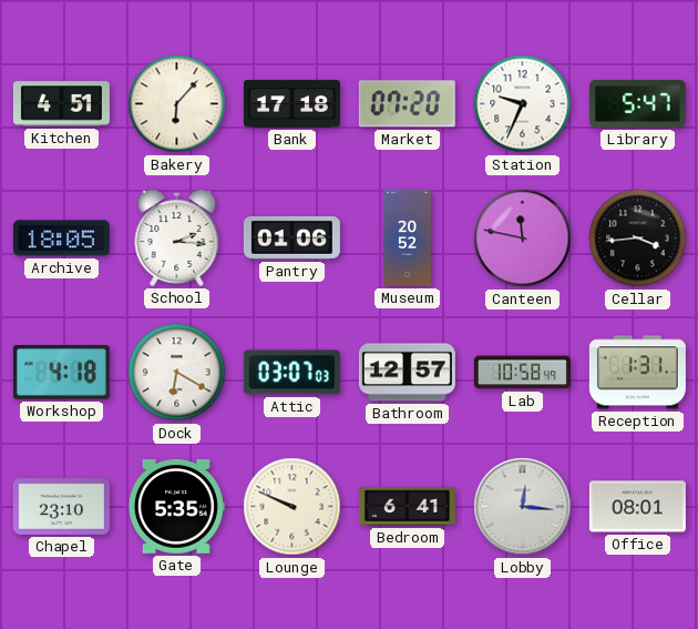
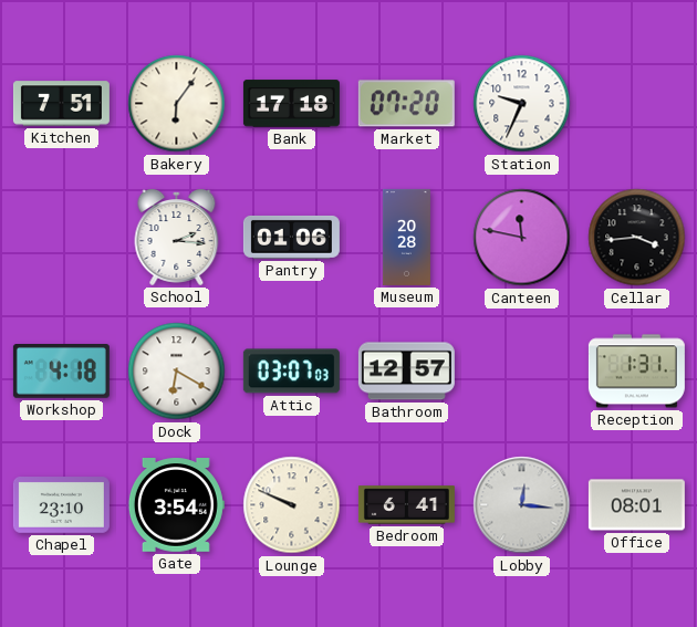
Kitchen: 4:51 -> 7:51 (61, 104)
Bakery: 6:07 -> 6:06 (177, 104)
Library: 5:47 -> none (637, 104)
Archive: 18:05 -> none (61, 239)
Museum: 20:52 -> 20:28 (406, 237)
Lab: 10:58 -> none (522, 373)
Gate: 5:35 -> 3:54 (176, 505)
